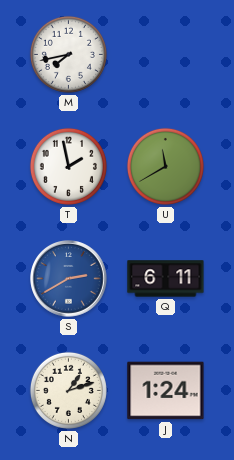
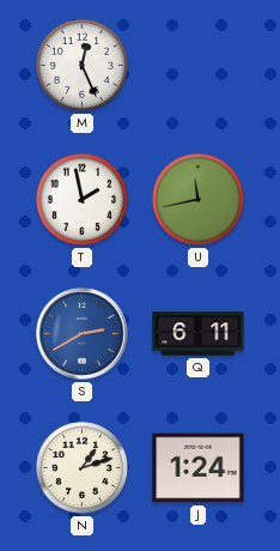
M: 7:43 -> 12:26 (81, 65)
U: 11:40 -> 11:43 (197, 199)
